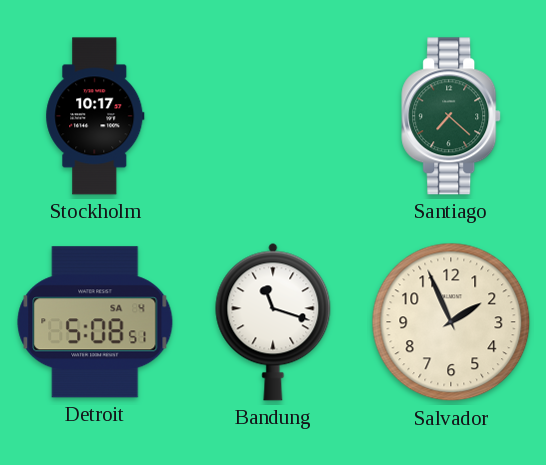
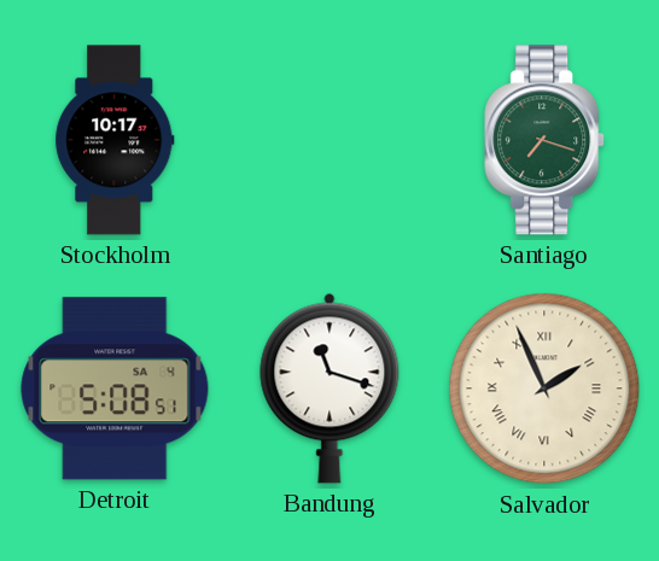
Santiago: 7:22 -> 7:18 (546, 140)
Salvador numerals: Arabic -> Roman (544, 388)
